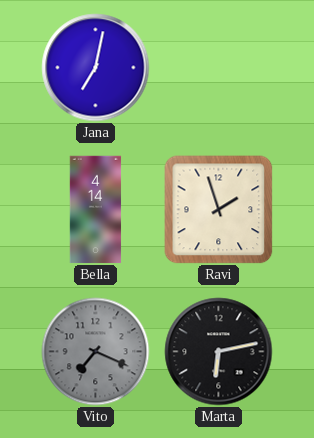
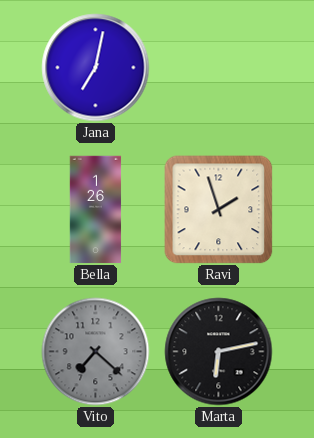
Bella: 4:14 -> 1:26 (96, 210)
Vito: 7:19 -> 7:22 (96, 352)
